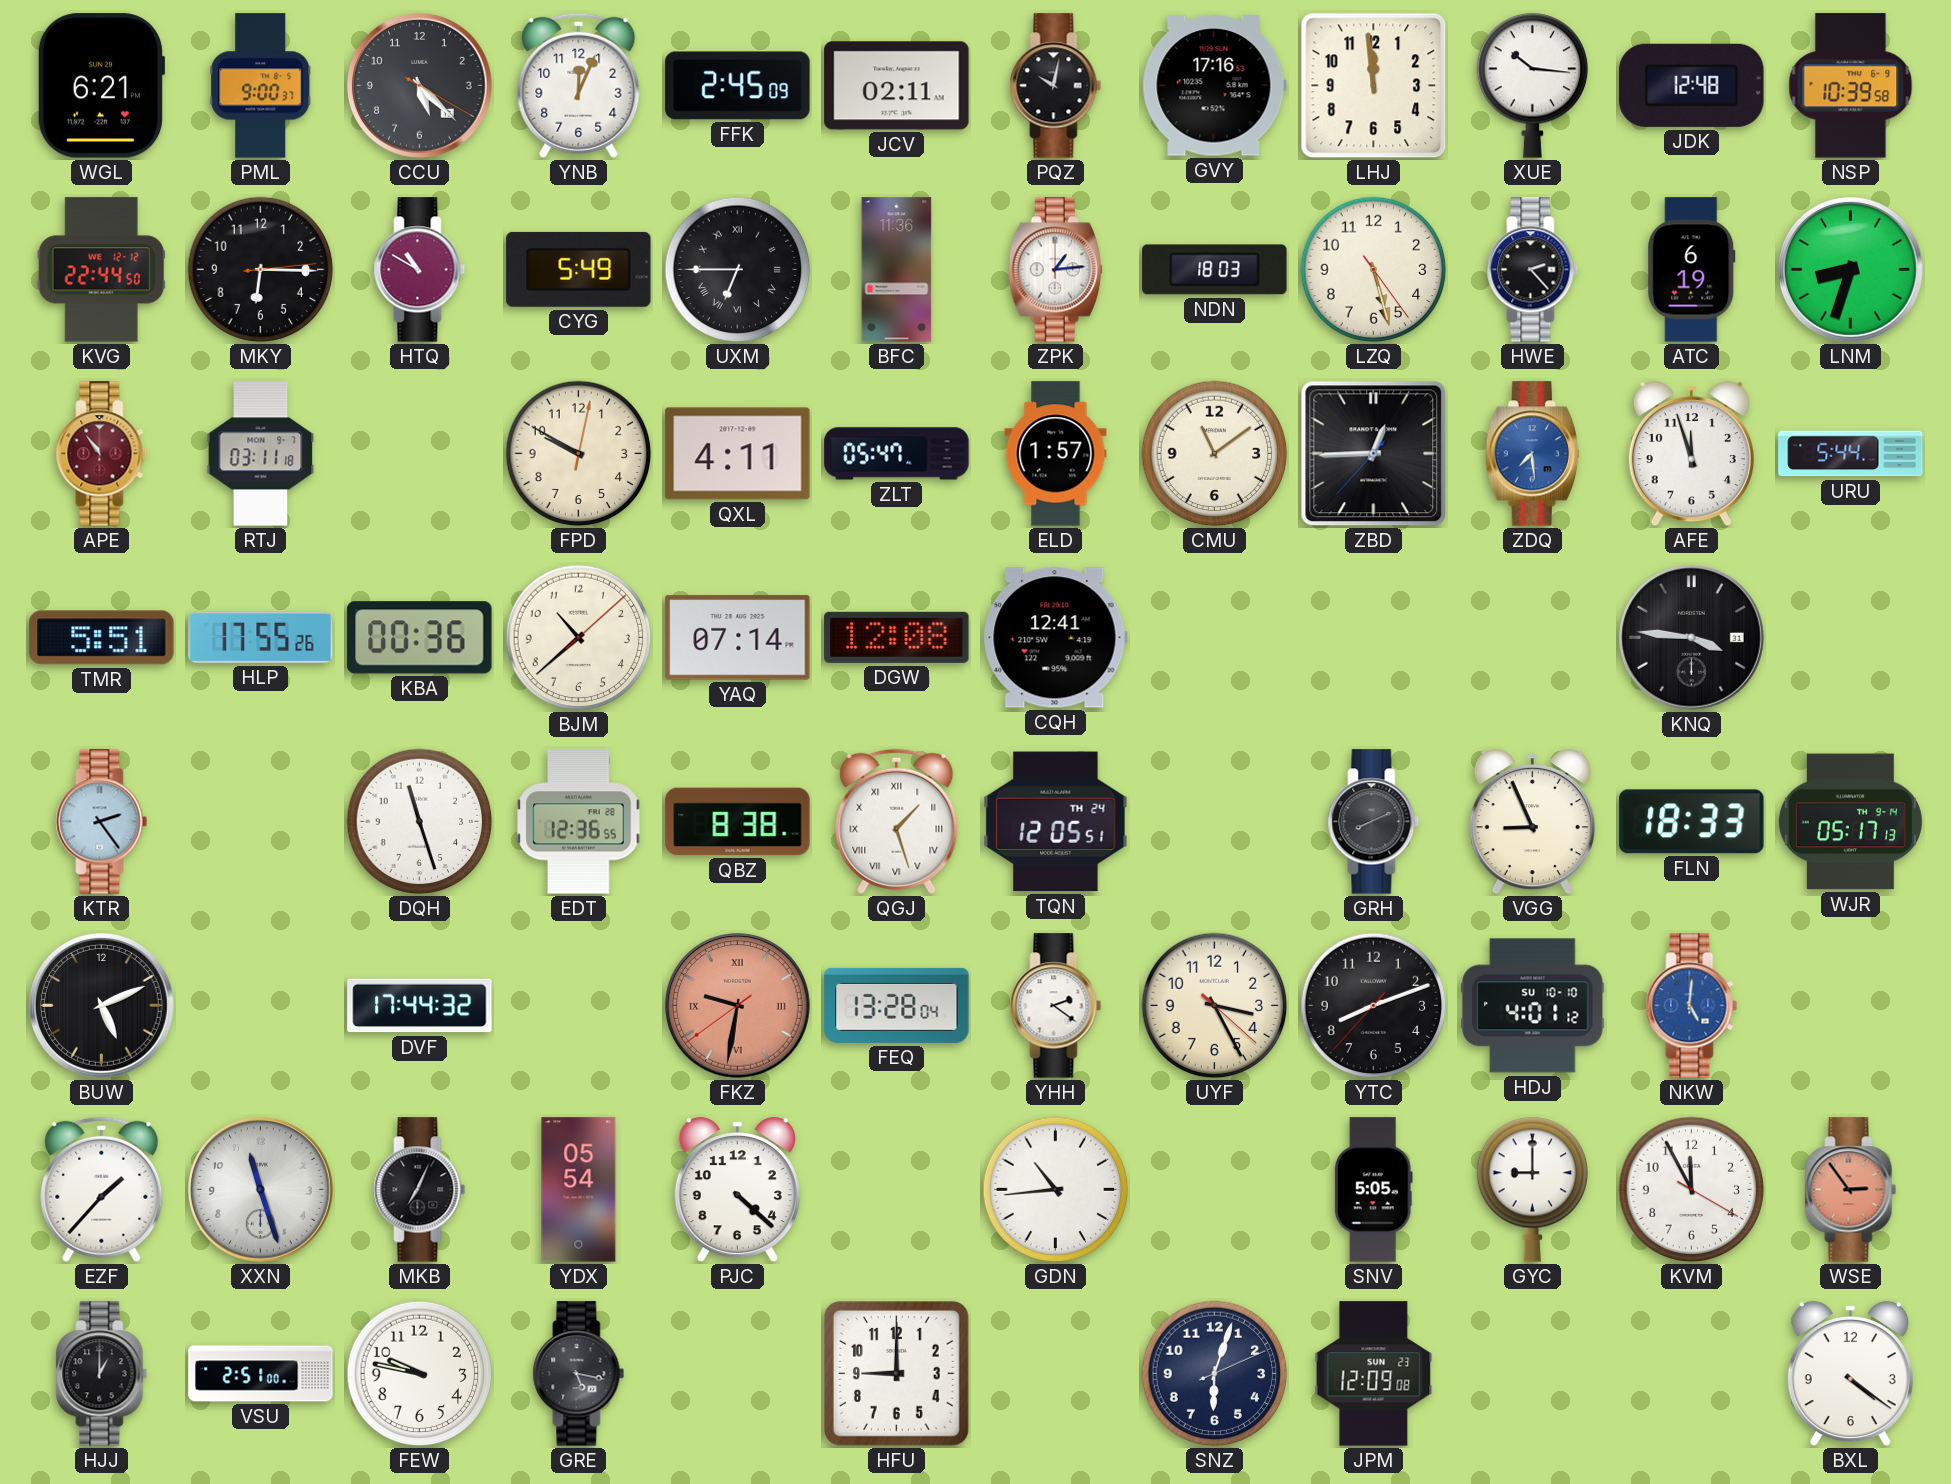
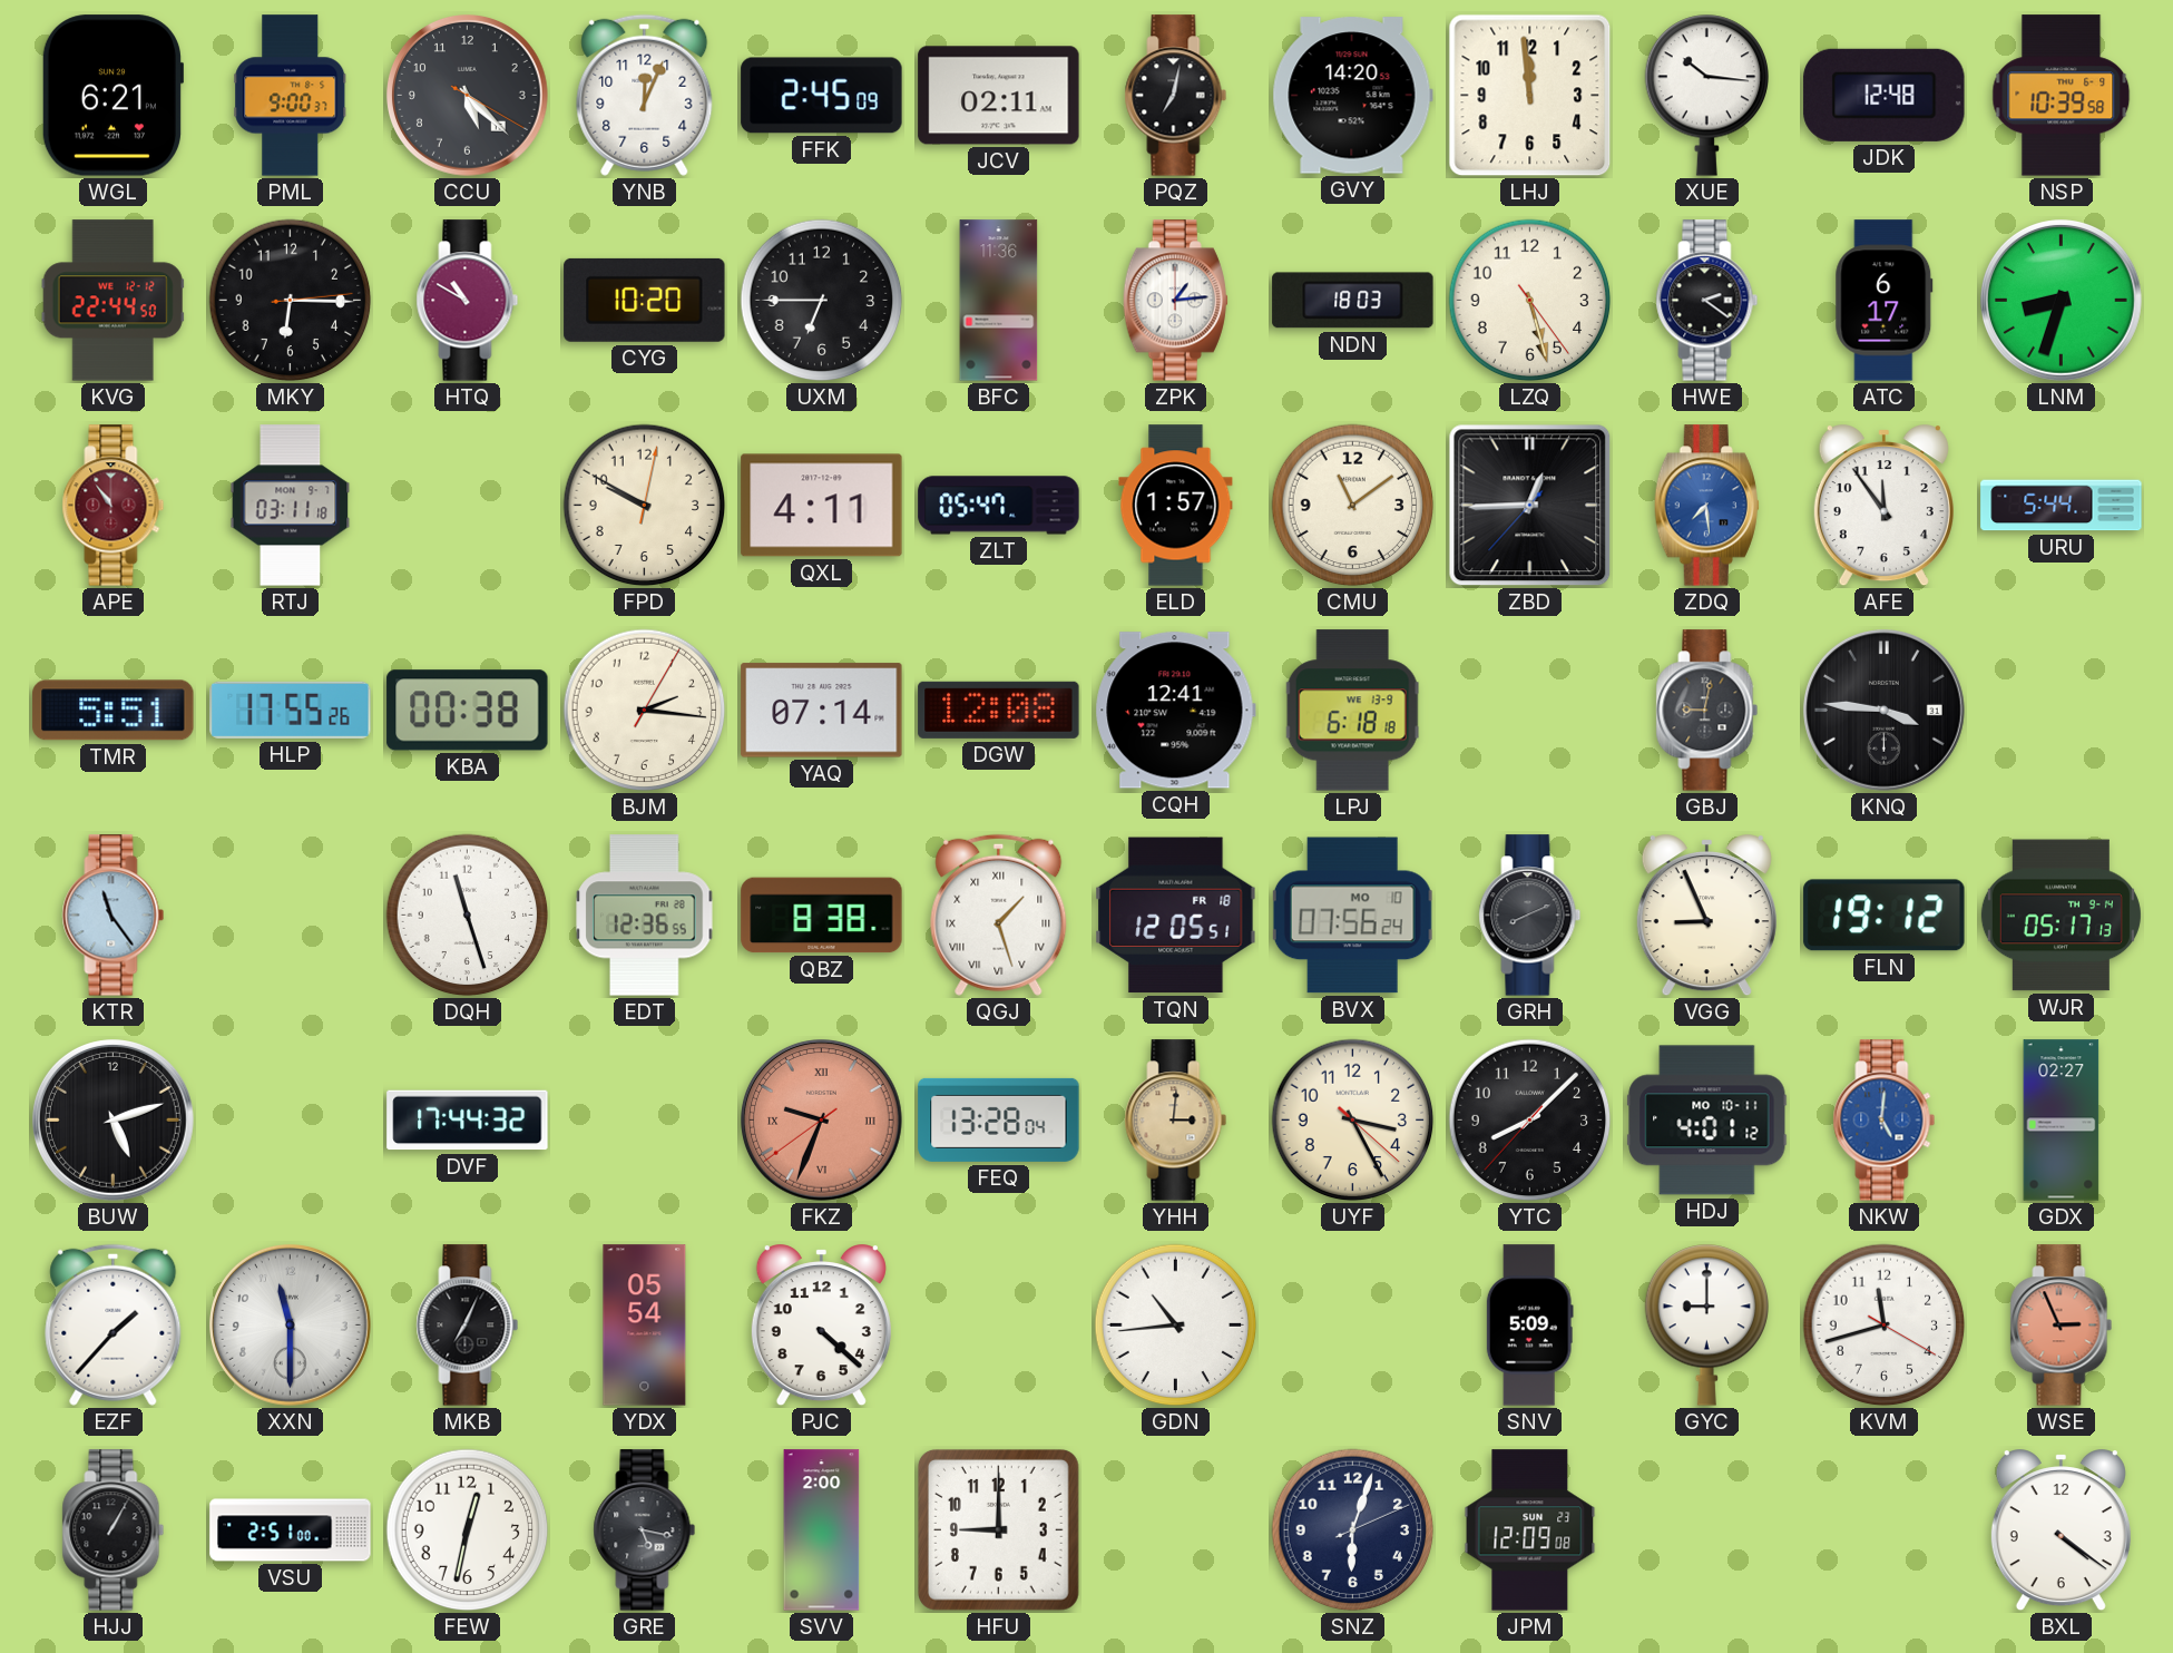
PQZ: 10:02 -> 7:02 (1176, 96)
GVY: 17:16 -> 14:20 (1352, 96)
CYG: 5:49 -> 10:20 (645, 300)
UXM numerals: Roman -> Arabic (822, 301)
HWE: 2:23 -> 2:21 (1707, 301)
ATC: 6:19 -> 6:17 (1885, 301)
AFE: 11:57 -> 11:54 (1883, 506)
KBA: 00:36 -> 00:38 (468, 711)
BJM: 10:38 -> 2:16 (645, 711)
LPJ: none -> 6:18 (1352, 711)
GBJ: none -> 9:02 (1707, 711)
KTR: 2:24 -> 11:24 (114, 916)
TQN date: TH 24 -> FR 18 (1176, 916)
BVX: none -> 07:56 (1353, 916)
FLN: 18:33 -> 19:12 (1885, 916)
BUW: 5:11 -> 5:12 (114, 1121)
FKZ: 9:31 -> 9:33 (822, 1121)
YHH: 2:21 -> 3:01 (1176, 1121)
YHH dial: white -> champagne (1176, 1121)
YTC: 8:11 -> 8:07 (1530, 1121)
HDJ date: SU 10-10 -> MO 10-11 (1707, 1121)
GDX: none -> 02:27 (2062, 1121)
XXN: 11:27 -> 11:30 (291, 1326)
SNV: 5:05 -> 5:09 (1529, 1326)
KVM: 11:55 -> 11:42 (1885, 1326)
WSE: 2:54 -> 2:56 (2062, 1326)
HJJ: 1:00 -> 1:05 (114, 1530)
FEW: 9:47 -> 12:32 (468, 1530)
SVV: none -> 2:00 (822, 1530)
